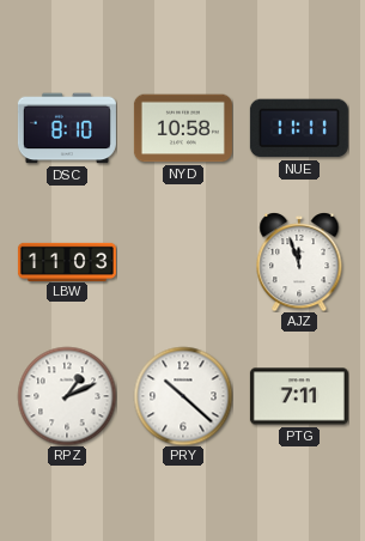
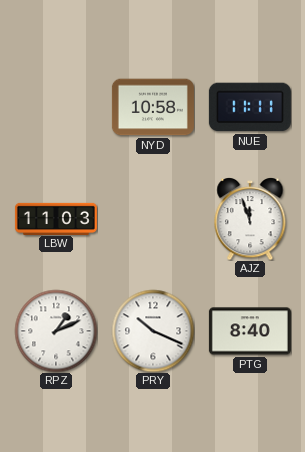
DSC: 8:10 -> none (67, 128)
PRY: 10:22 -> 10:19 (153, 331)
PTG: 7:11 -> 8:40 (250, 331)
